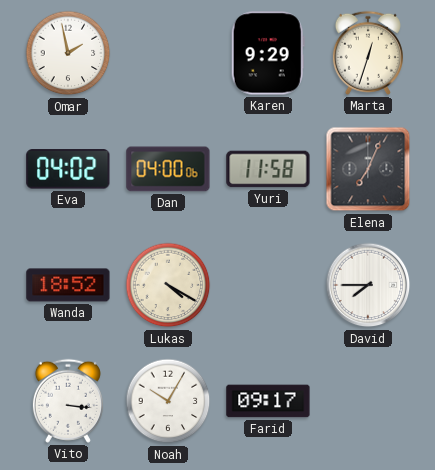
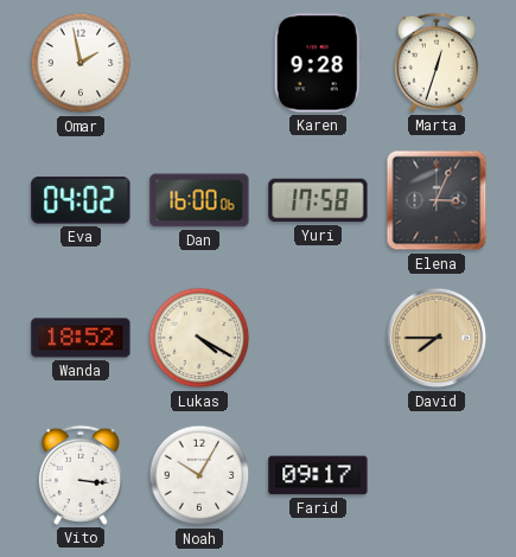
Karen: 9:29 -> 9:28 (318, 63)
Dan: 04:00 -> 16:00 (199, 200)
Yuri: 11:58 -> 17:58 (318, 200)
Elena: 7:04 -> 3:04 (437, 200)
David dial: white -> champagne (437, 338)
